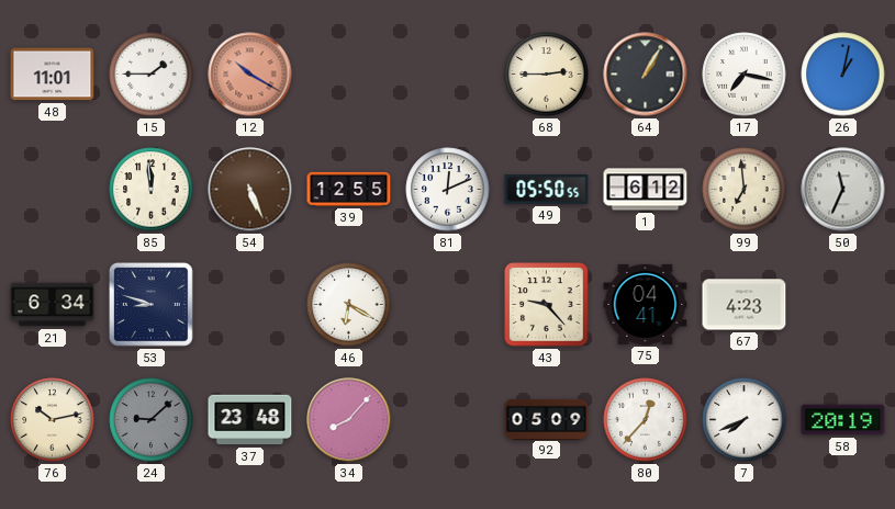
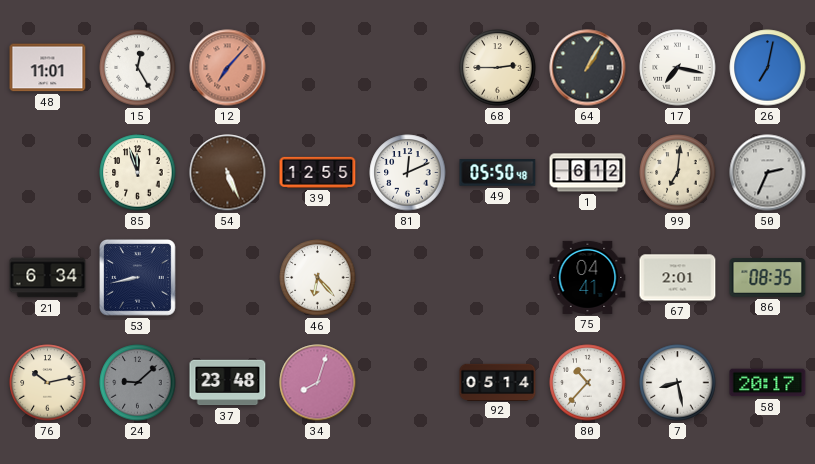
15: 1:45 -> 12:25 (138, 68)
12: 10:20 -> 7:07 (228, 68)
26: 1:02 -> 7:02 (768, 68)
85: 11:59 -> 11:57 (138, 173)
49: 05:50:55 -> 05:50:48 (498, 173)
99: 6:59 -> 7:01 (678, 173)
50: 11:34 -> 2:34 (768, 173)
53: 8:48 -> 8:43 (138, 278)
46: 6:20 -> 6:23 (318, 278)
43: 9:23 -> none (547, 305)
67: 4:23 -> 2:01 (678, 278)
86: none -> 08:35 (768, 278)
34: 8:07 -> 8:03 (318, 383)
92: 05:09 -> 05:14 (498, 382)
80: 12:37 -> 10:37 (588, 383)
7: 7:41 -> 8:28 (678, 383)
58: 20:19 -> 20:17 (768, 383)
